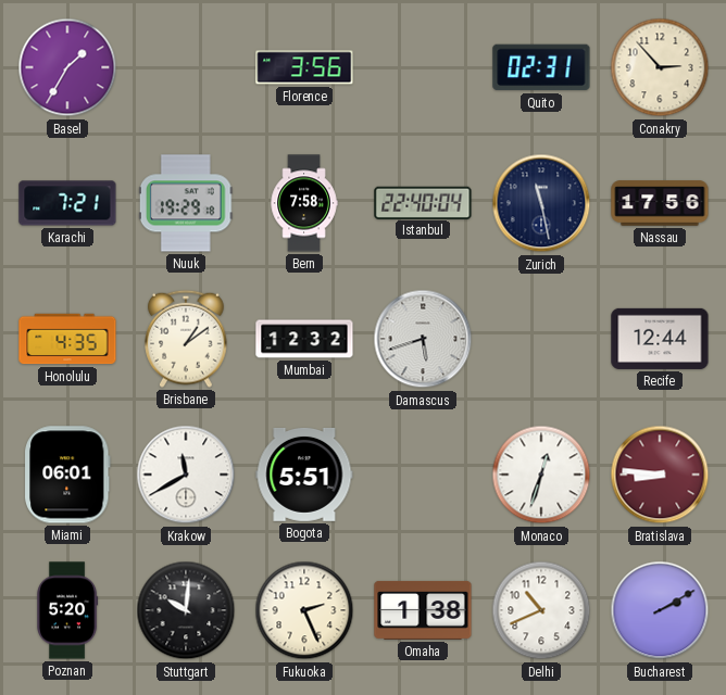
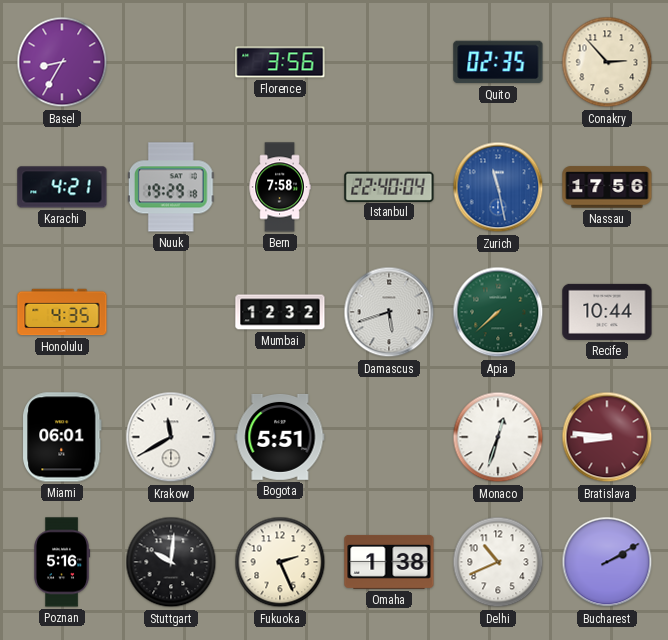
Basel: 1:35 -> 8:35 (62, 62)
Quito: 02:31 -> 02:35 (498, 62)
Karachi: 7:21 -> 4:21 (62, 187)
Zurich dial: navy -> blue (498, 187)
Brisbane: 1:09 -> none (187, 339)
Apia: none -> 7:38 (498, 312)
Recife: 12:44 -> 10:44 (607, 312)
Poznan: 5:20 -> 5:16 (63, 562)
